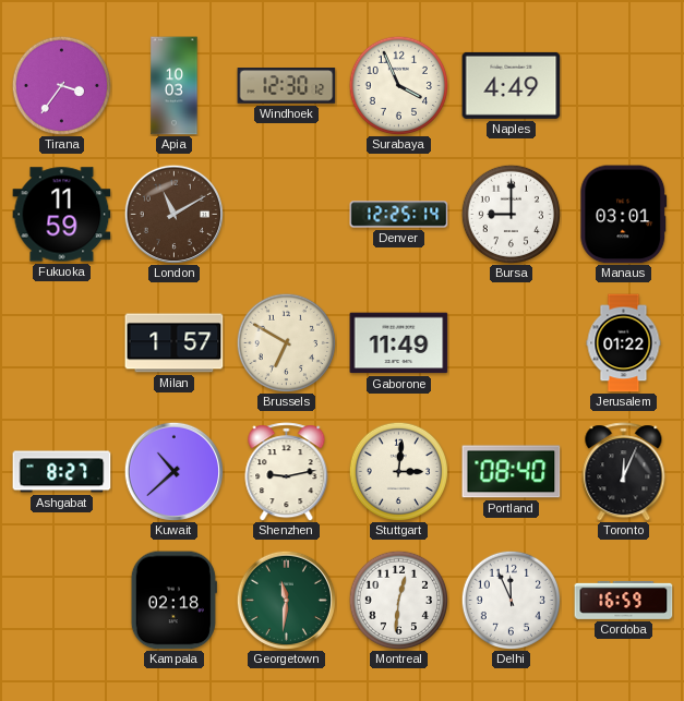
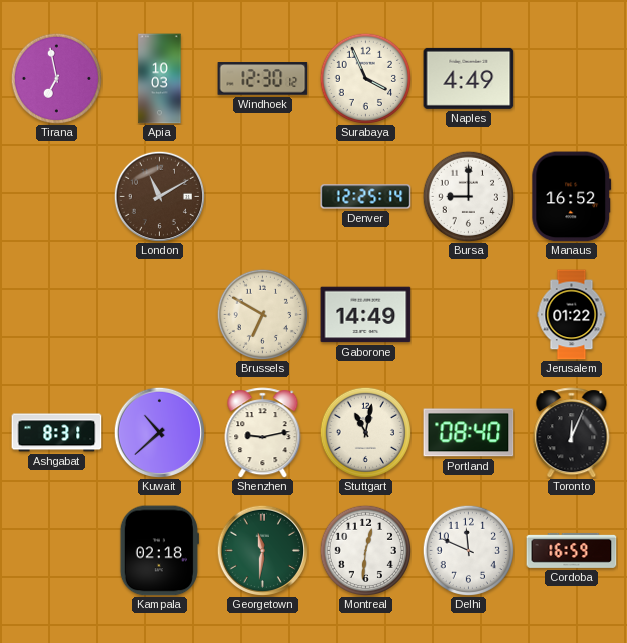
Tirana: 3:36 -> 6:58 (56, 78)
Fukuoka: 11:59 -> none (62, 215)
Manaus: 03:01 -> 16:52 (572, 197)
Milan: 1:57 -> none (175, 343)
Gaborone: 11:49 -> 14:49 (366, 315)
Ashgabat: 8:27 -> 8:31 (57, 433)
Stuttgart: 3:01 -> 11:02 (365, 432)
Delhi: 11:56 -> 11:49 (468, 550)
